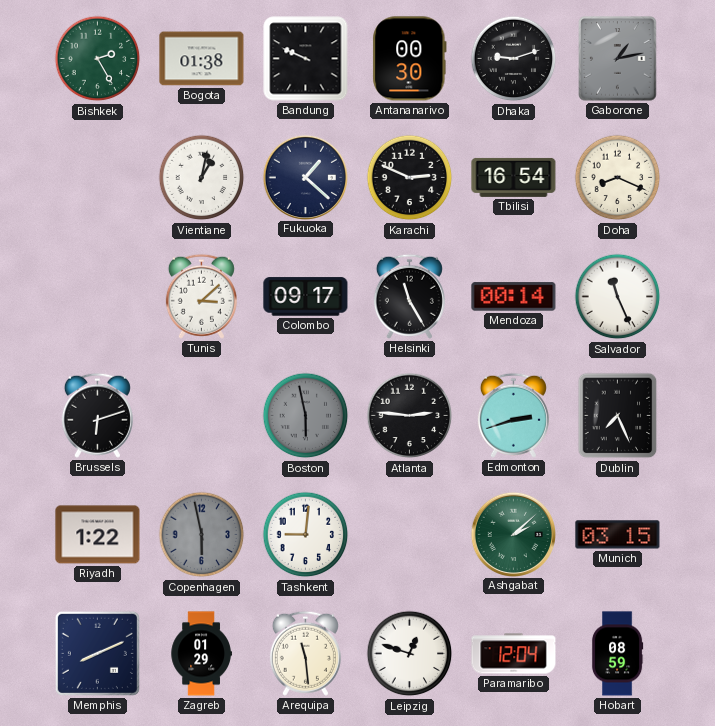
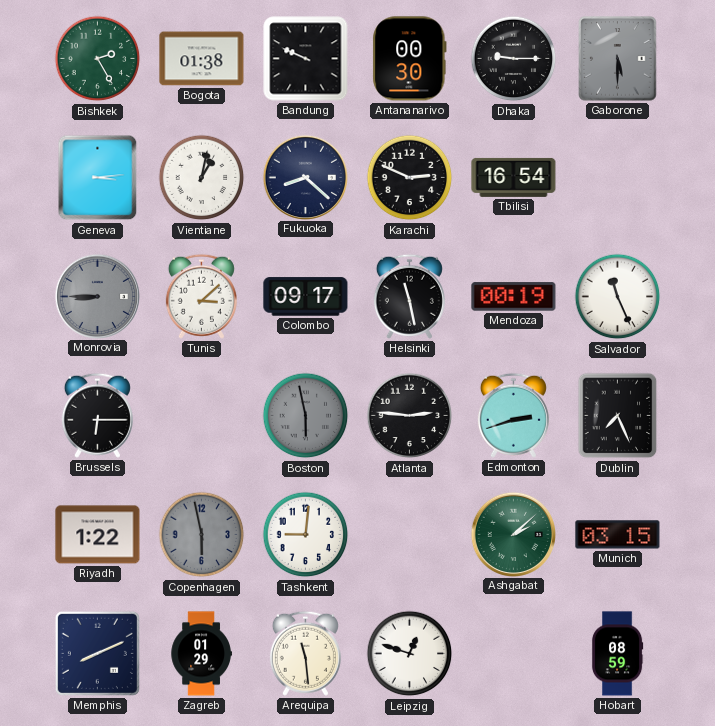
Dhaka: 9:12 -> 9:15 (514, 59)
Gaborone: 1:13 -> 5:30 (618, 59)
Geneva: none -> 3:14 (98, 178)
Fukuoka: 1:22 -> 8:22 (305, 177)
Doha: 8:19 -> none (618, 178)
Monrovia: none -> 8:45 (97, 296)
Helsinki: 11:25 -> 11:28 (409, 296)
Mendoza: 00:14 -> 00:19 (514, 297)
Brussels: 6:12 -> 6:15 (97, 415)
Paramaribo: 12:04 -> none (514, 654)
